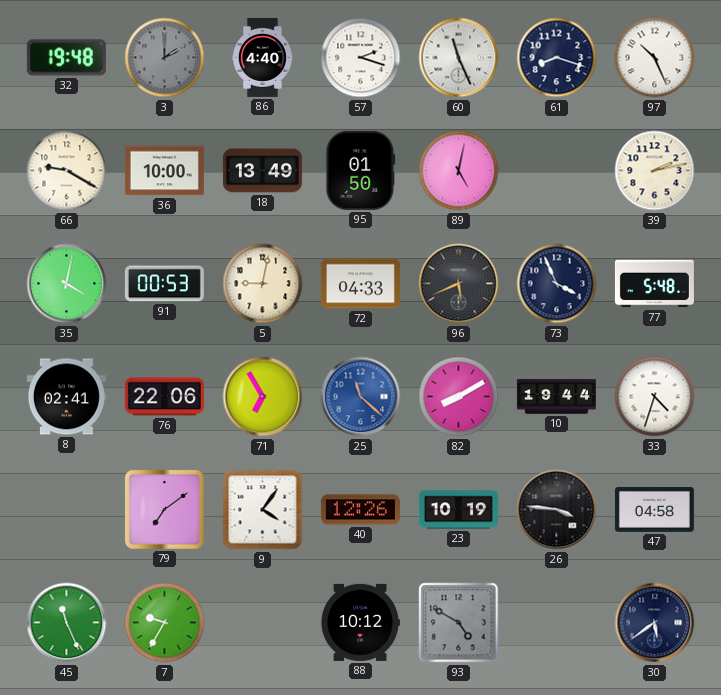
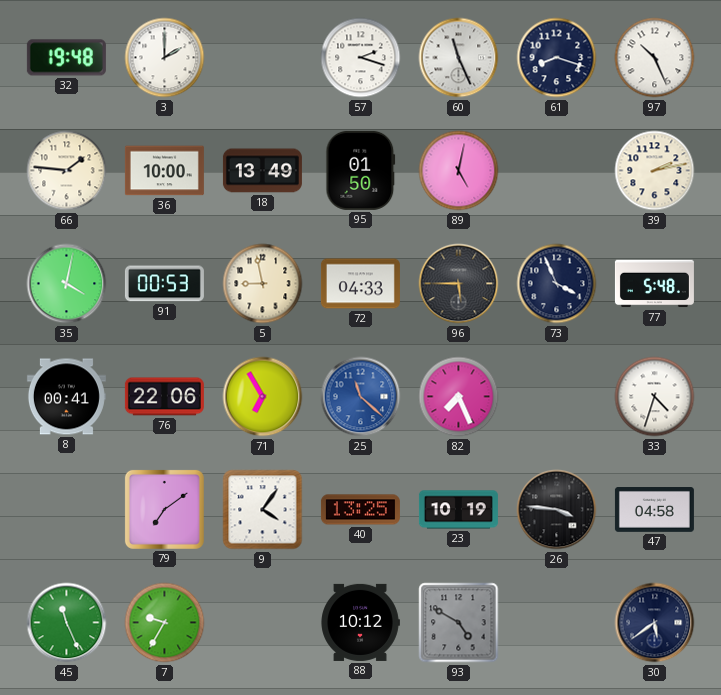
3 dial: grey -> white (165, 58)
86: 4:40 -> none (262, 57)
66: 9:20 -> 1:46 (67, 171)
5: 9:02 -> 8:58 (263, 284)
96: 5:41 -> 5:45 (459, 284)
8: 02:41 -> 00:41 (66, 397)
82: 8:10 -> 7:26 (459, 397)
10: 19:44 -> none (556, 397)
40: 12:26 -> 13:25 (360, 510)
